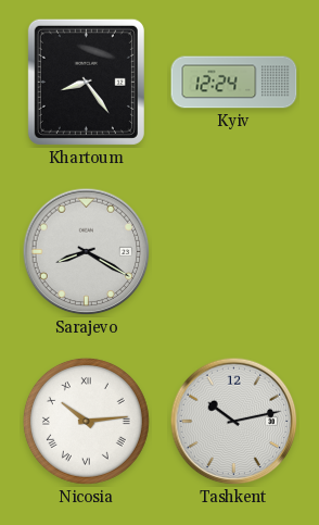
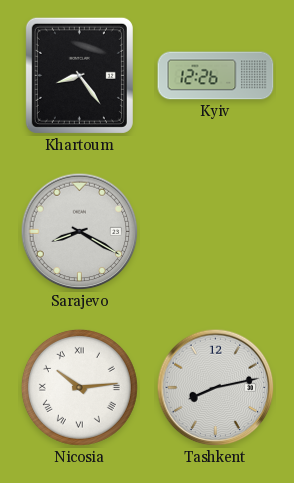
Kyiv: 12:24 -> 12:26 (216, 76)
Tashkent: 10:13 -> 8:13 (216, 388)
